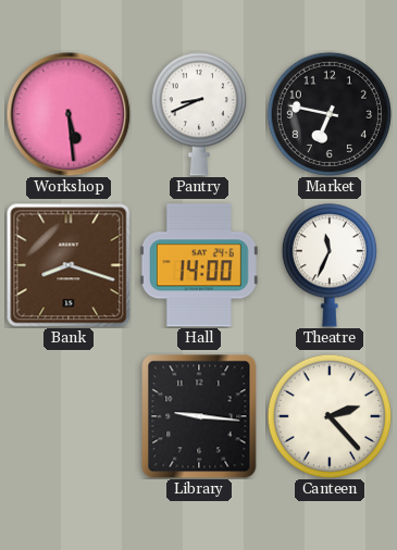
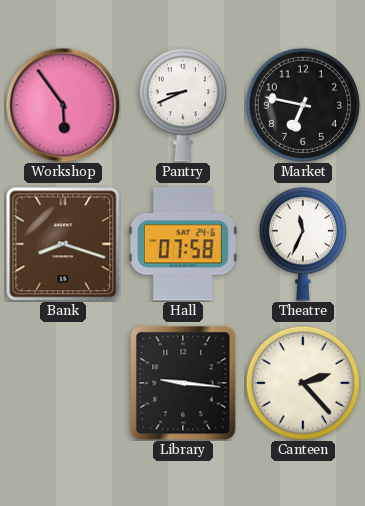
Workshop: 5:29 -> 5:54 (63, 105)
Hall: 14:00 -> 07:58 (183, 244)
